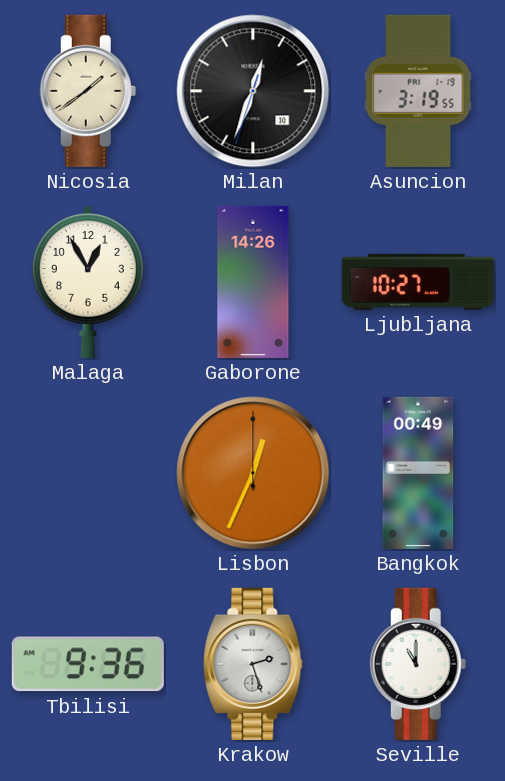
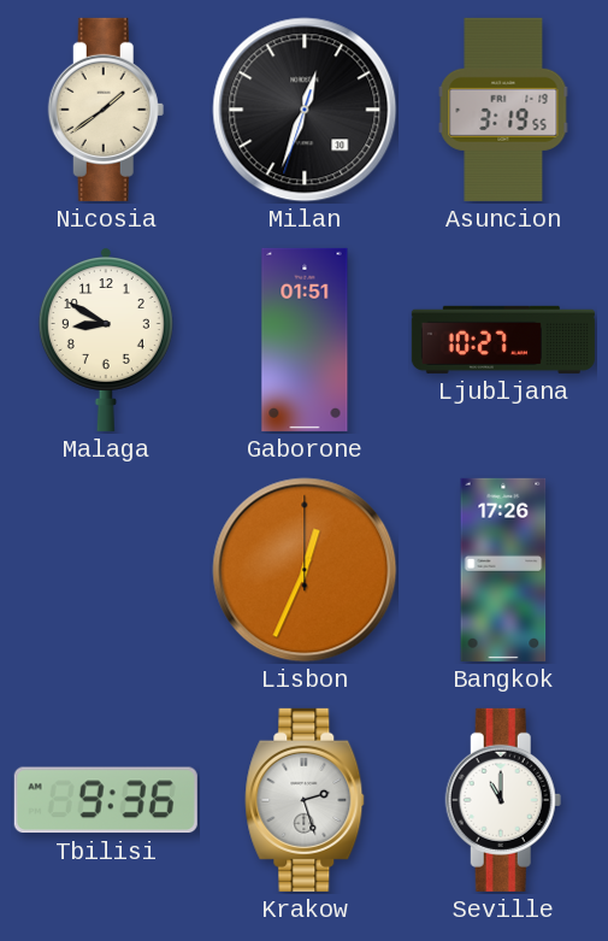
Malaga: 12:55 -> 8:50 (106, 340)
Gaborone: 14:26 -> 01:51 (305, 340)
Bangkok: 00:49 -> 17:26 (503, 570)
